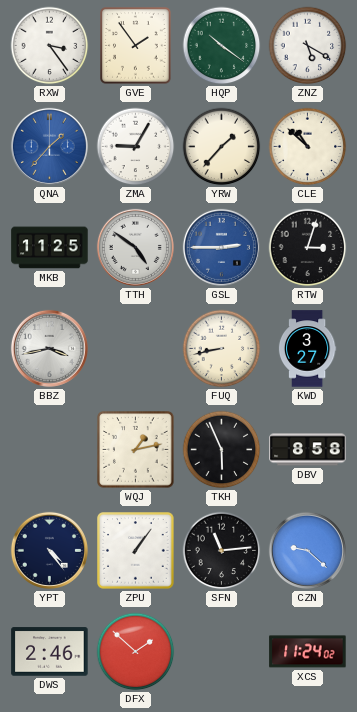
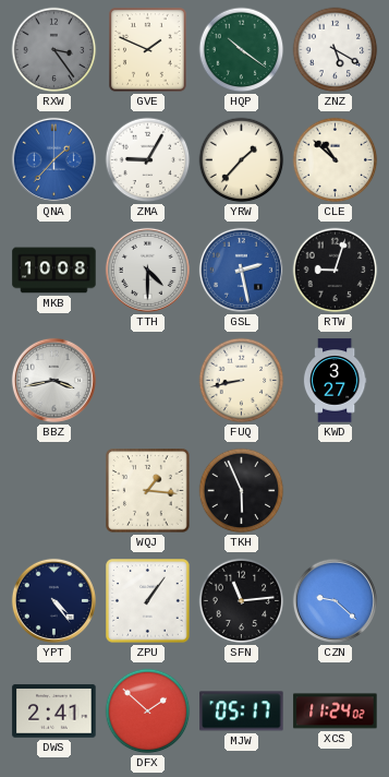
RXW dial: white -> grey (54, 50)
GVE: 1:54 -> 1:49 (148, 50)
MKB: 11:25 -> 10:08 (54, 271)
TTH: 4:51 -> 4:30 (147, 270)
GSL: 2:45 -> 2:28 (241, 270)
RTW: 3:03 -> 9:03 (336, 271)
WQJ: 1:13 -> 1:16 (148, 491)
DBV: 8:58 -> none (308, 450)
DWS: 2:46 -> 2:41 (54, 712)
MJW: none -> 05:17 (242, 712)
